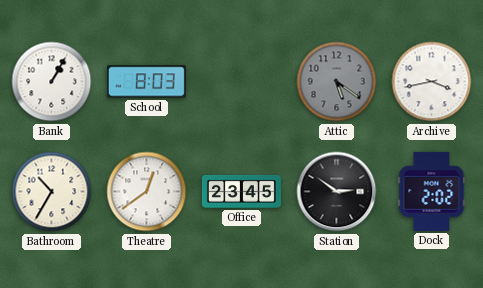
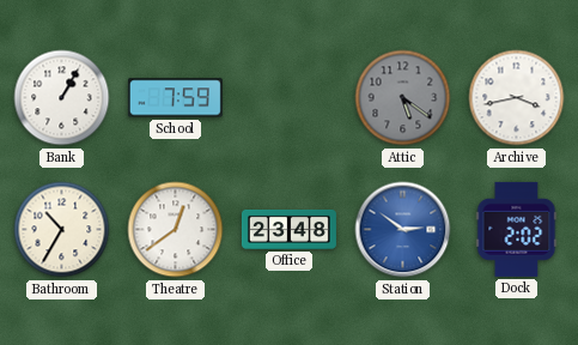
School: 8:03 -> 7:59 (175, 98)
Office: 23:45 -> 23:48 (288, 229)
Station dial: black -> blue (403, 230)
